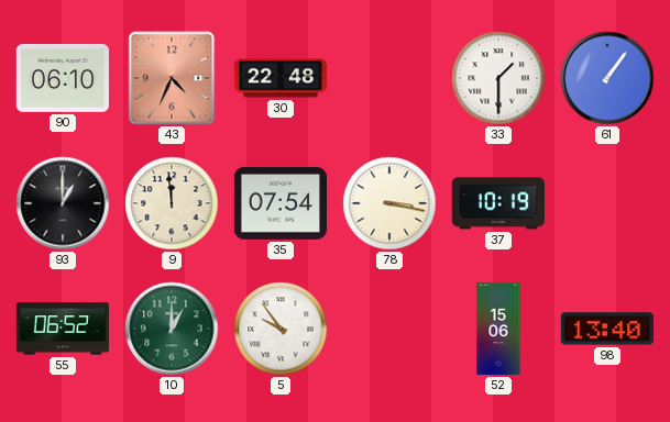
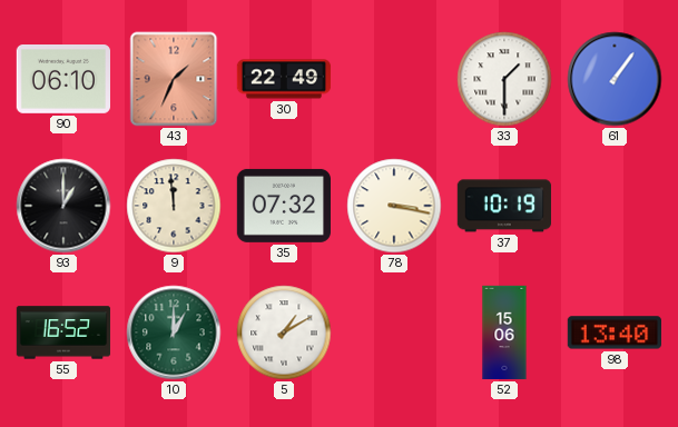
43: 4:34 -> 1:34 (174, 79)
30: 22:48 -> 22:49 (284, 79)
35: 07:54 -> 07:32 (283, 206)
55: 06:52 -> 16:52 (63, 332)
5: 9:54 -> 1:10 (284, 332)
